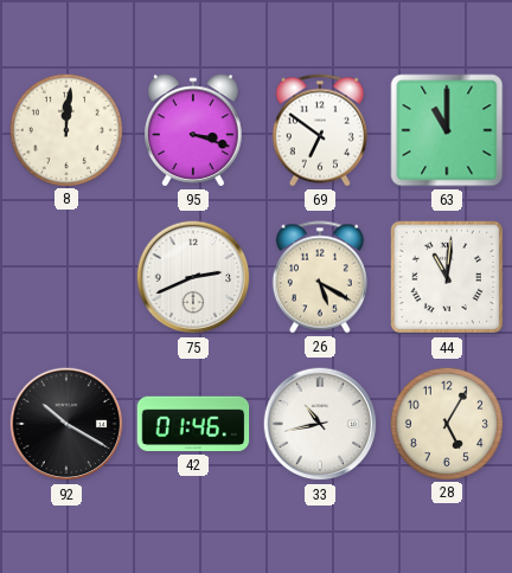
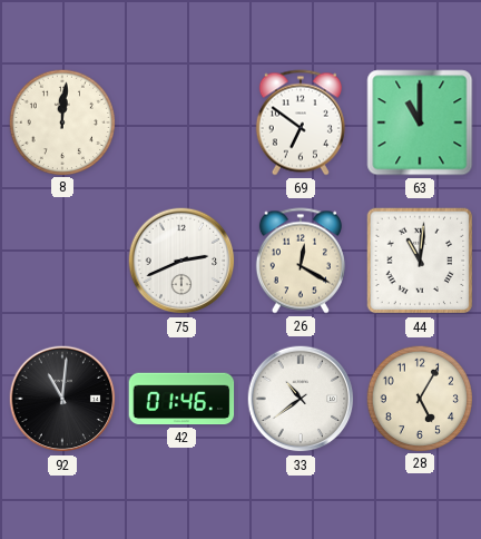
95: 3:18 -> none (193, 130)
26: 5:20 -> 12:20 (301, 261)
92: 10:20 -> 11:01 (62, 399)
33: 10:43 -> 10:39 (301, 399)
